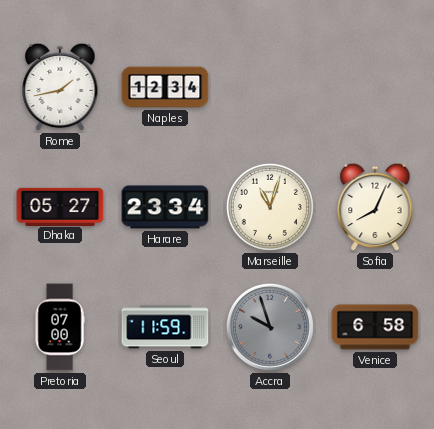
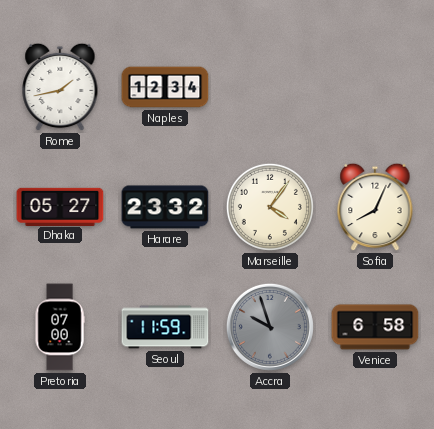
Harare: 23:34 -> 23:32 (165, 207)
Marseille: 11:03 -> 4:06 (270, 207)
